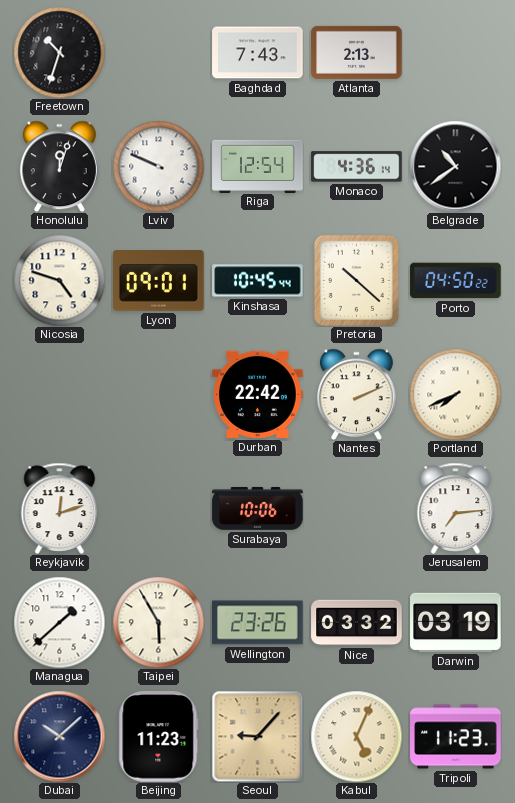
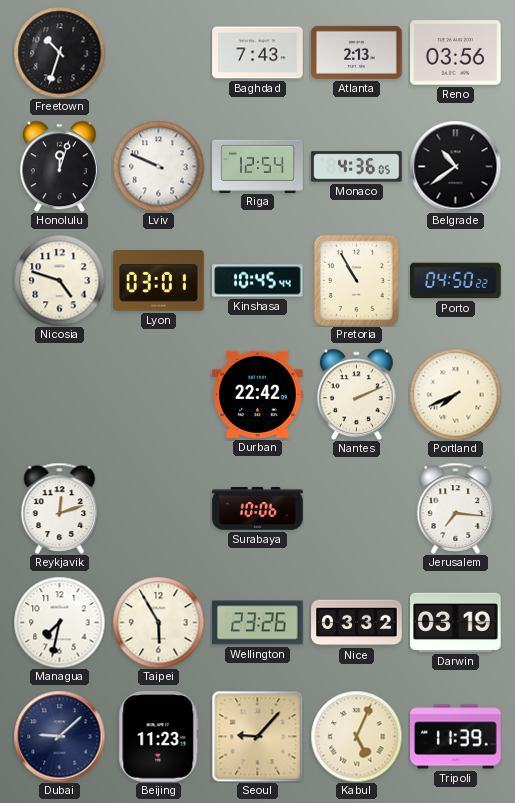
Reno: none -> 03:56 (456, 53)
Monaco: 4:36:14 -> 4:36:05 (357, 167)
Lyon: 09:01 -> 03:01 (159, 281)
Pretoria: 10:22 -> 10:55 (356, 280)
Jerusalem: 7:14 -> 7:16 (456, 508)
Managua: 1:38 -> 7:32 (59, 622)
Dubai: 10:08 -> 9:08 (59, 736)
Tripoli: 11:23 -> 11:39 (456, 737)
